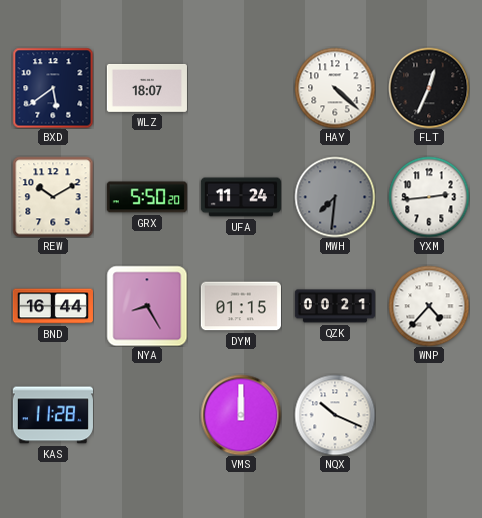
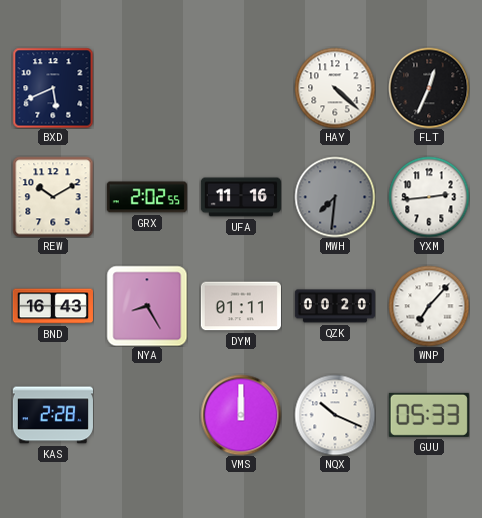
BXD: 5:39 -> 5:41 (53, 88)
WLZ: 18:07 -> none (147, 88)
GRX: 5:50 -> 2:02 (147, 197)
UFA: 11:24 -> 11:16 (241, 197)
BND: 16:44 -> 16:43 (53, 306)
DYM: 01:15 -> 01:11 (241, 306)
QZK: 00:21 -> 00:20 (335, 306)
WNP: 4:37 -> 7:07 (429, 306)
KAS: 11:28 -> 2:28 (53, 415)
GUU: none -> 05:33 (429, 415)
